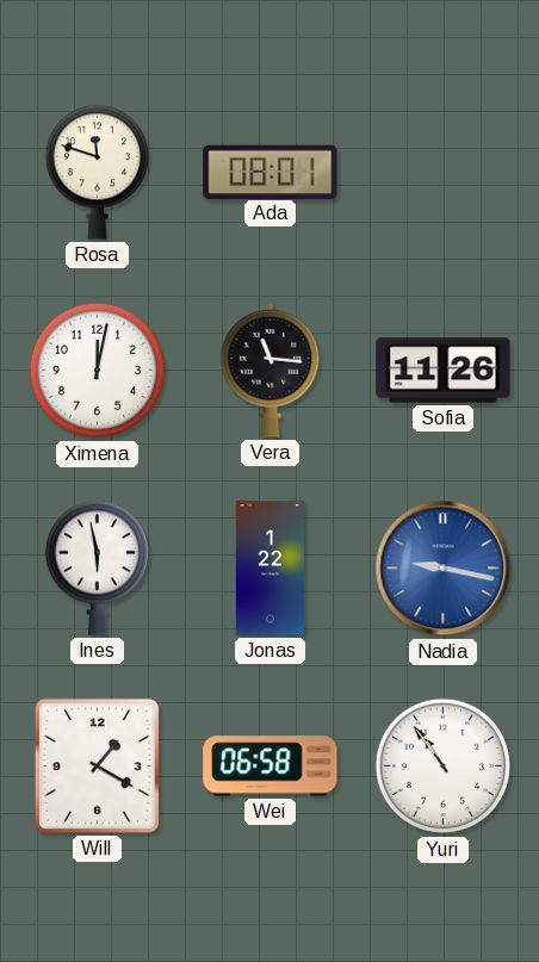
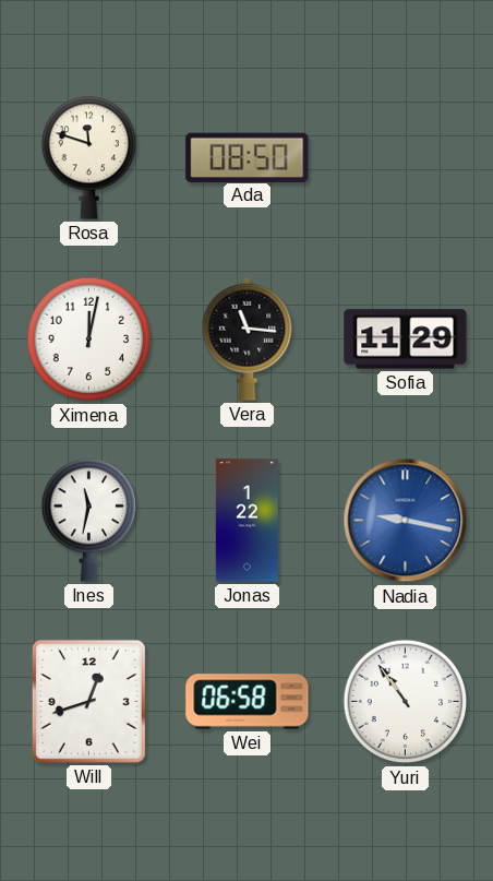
Ada: 08:01 -> 08:50 (248, 157)
Sofia: 11:26 -> 11:29 (406, 340)
Ines: 5:58 -> 11:32 (88, 520)
Will: 1:20 -> 12:42 (88, 701)
